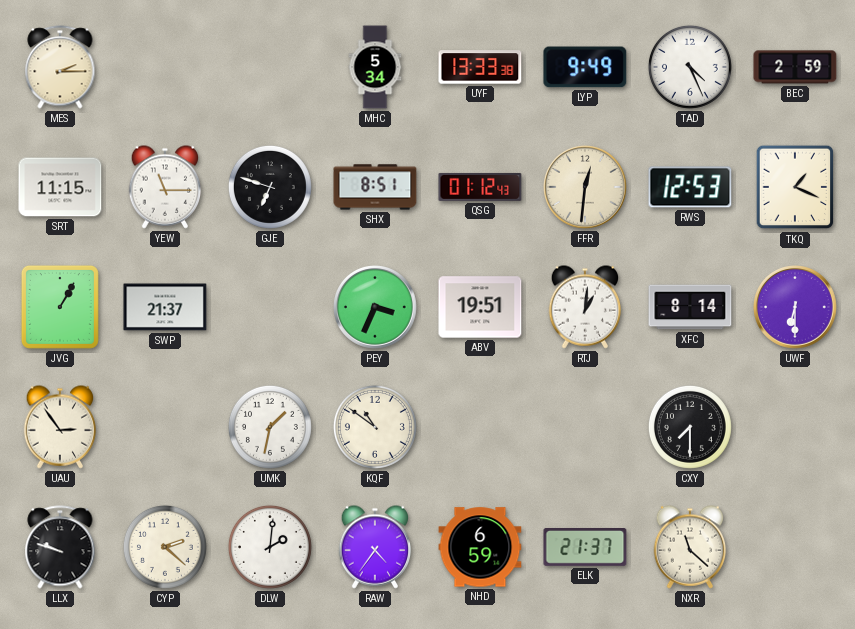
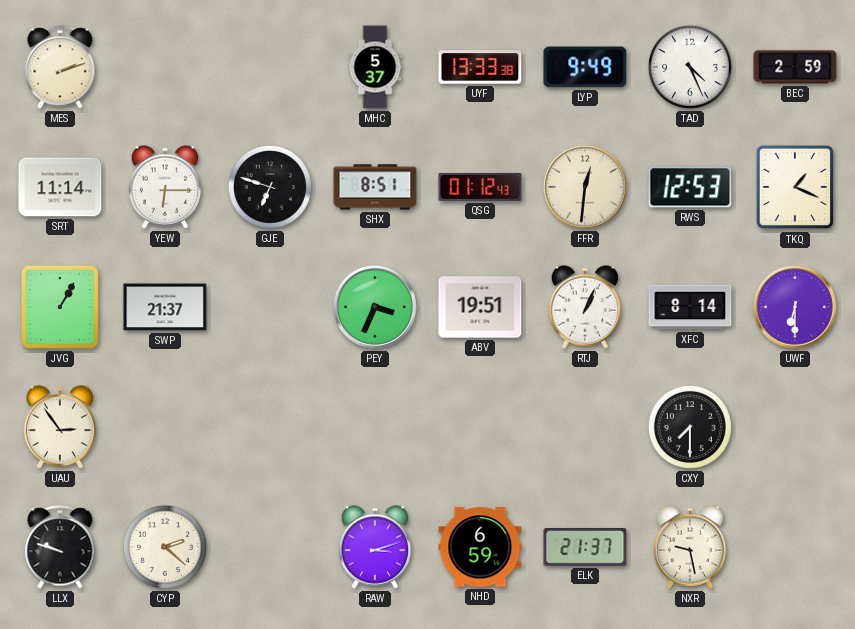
MES: 2:15 -> 2:12 (60, 67)
MHC: 5:34 -> 5:37 (375, 67)
SRT: 11:15 -> 11:14 (60, 187)
YEW: 11:15 -> 6:15 (165, 187)
RTJ: 1:01 -> 1:04 (585, 307)
UMK: 1:32 -> none (270, 427)
KQF: 10:51 -> none (375, 427)
DLW: 2:01 -> none (270, 547)
RAW: 4:36 -> 3:12 (375, 547)
NXR: 11:22 -> 9:28 (690, 547)
